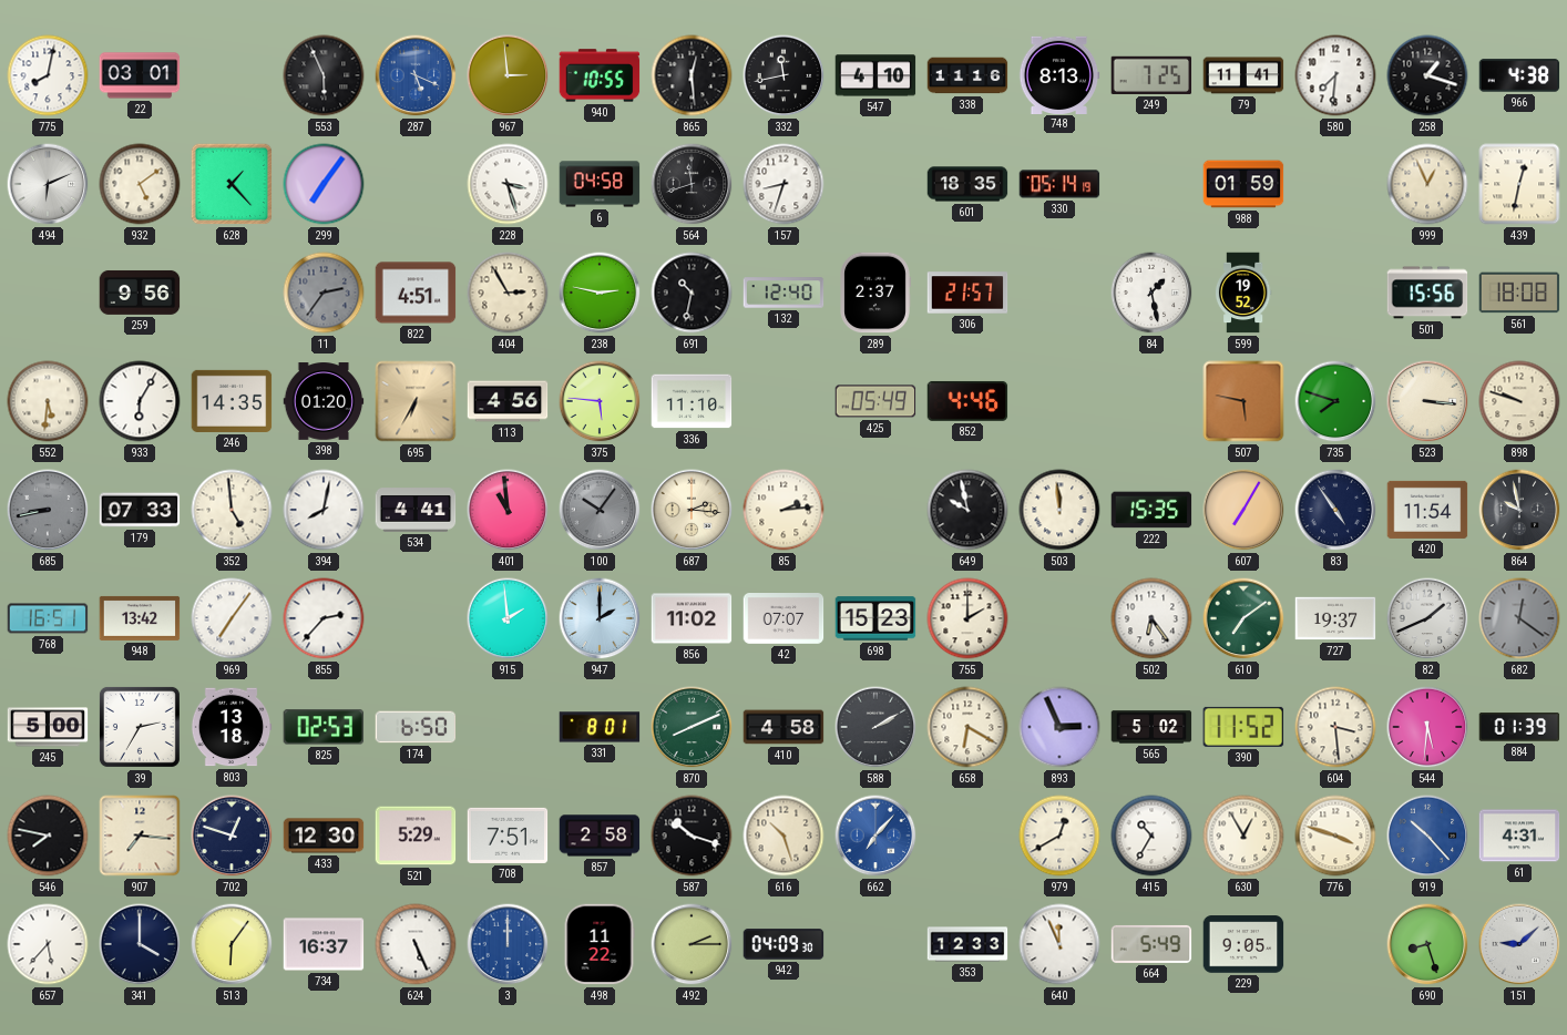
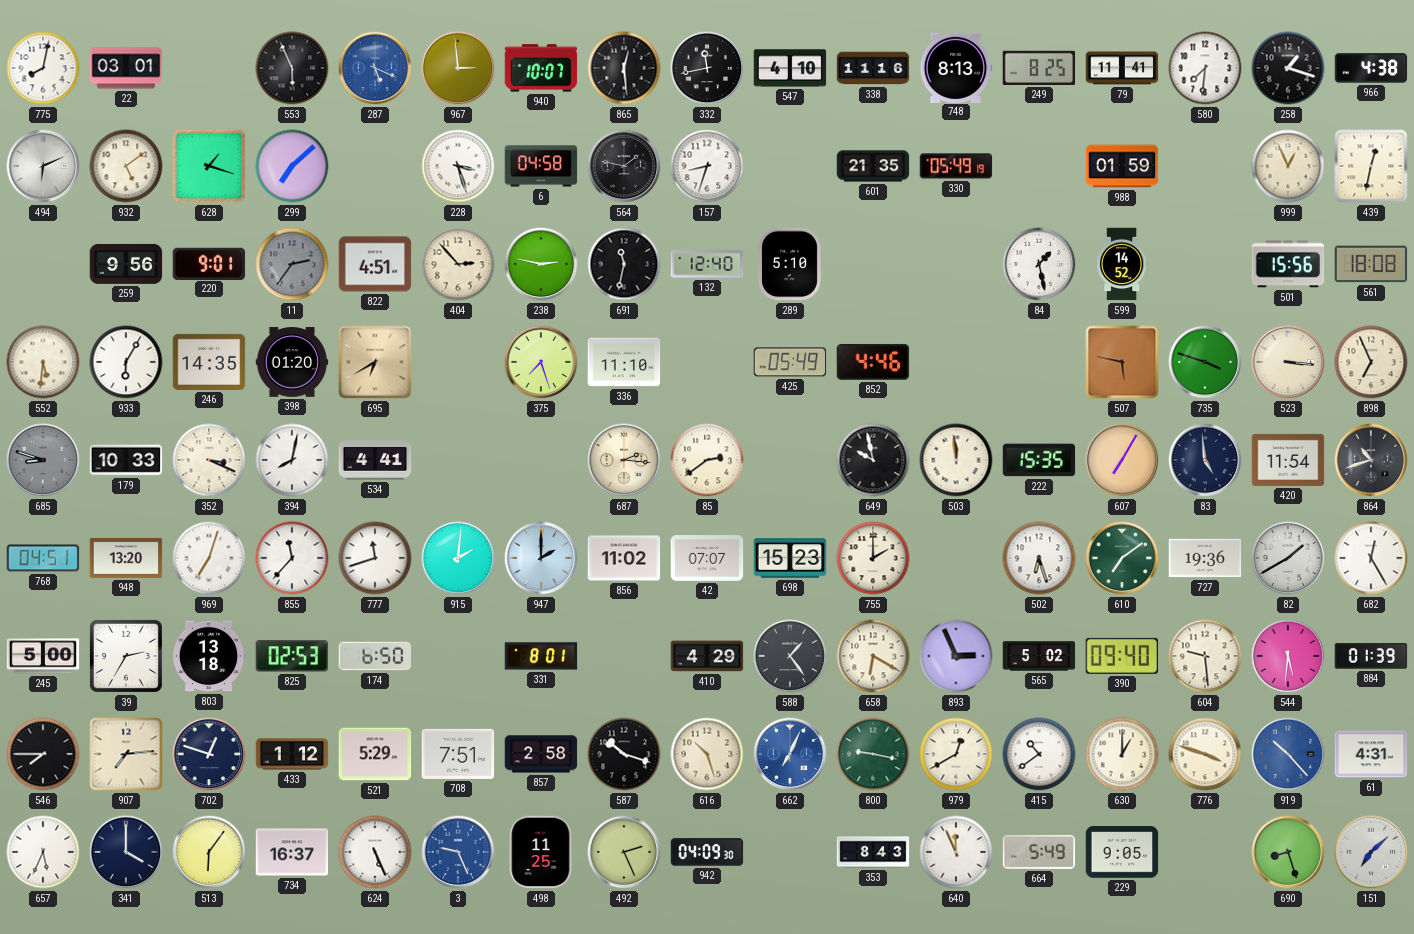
940: 10:55 -> 10:07 (541, 68)
249: 7:25 -> 8:25 (1039, 68)
628: 1:23 -> 1:18 (209, 166)
299: 7:06 -> 7:08 (292, 166)
564: 11:42 -> 1:47 (624, 166)
601: 18:35 -> 21:35 (873, 166)
330: 05:14 -> 05:49 (956, 166)
220: none -> 9:01 (209, 263)
404: 2:55 -> 2:53 (458, 264)
691: 10:32 -> 11:32 (624, 264)
289: 2:37 -> 5:10 (790, 264)
306: 21:57 -> none (967, 293)
599: 19:52 -> 14:52 (1122, 264)
695: 6:35 -> 6:40 (375, 362)
113: 4:56 -> none (508, 401)
375: 5:46 -> 7:27 (541, 362)
735: 7:48 -> 3:48 (1205, 362)
898: 9:48 -> 6:56 (1371, 362)
685: 8:43 -> 8:48 (43, 460)
179: 07:33 -> 10:33 (126, 460)
352: 4:59 -> 3:19 (209, 460)
401: 10:59 -> none (508, 510)
100: 10:06 -> none (600, 510)
85: 2:14 -> 2:39 (707, 460)
83: 4:54 -> 4:59 (1205, 460)
864: 9:58 -> 10:42 (1371, 460)
768: 16:51 -> 04:51 (43, 558)
948: 13:42 -> 13:20 (126, 558)
969: 7:06 -> 7:03 (209, 558)
855: 2:37 -> 11:37 (292, 558)
777: none -> 11:42 (375, 558)
915: 1:59 -> 2:01 (458, 558)
502: 6:24 -> 6:27 (1039, 558)
727: 19:37 -> 19:36 (1205, 558)
82: 1:41 -> 1:40 (1288, 558)
682: 12:21 -> 12:25 (1371, 558)
682 dial: grey -> white (1371, 558)
870: 8:11 -> none (692, 727)
410: 4:58 -> 4:29 (707, 656)
588: 2:10 -> 1:24 (790, 656)
390: 11:52 -> 09:40 (1122, 656)
604: 3:29 -> 9:29 (1205, 656)
546: 7:47 -> 7:45 (43, 754)
907: 7:16 -> 7:14 (126, 754)
433: 12:30 -> 1:12 (292, 754)
662: 7:07 -> 7:04 (790, 754)
800: none -> 9:17 (873, 754)
415: 10:35 -> 10:39 (1039, 754)
630: 12:55 -> 1:00 (1122, 754)
657: 5:37 -> 5:34 (43, 852)
3: 12:00 -> 9:26 (458, 852)
498: 11:22 -> 11:25 (541, 852)
492: 2:15 -> 2:26 (624, 852)
353: 12:33 -> 8:43 (873, 852)
151: 9:08 -> 7:08 (1371, 852)
